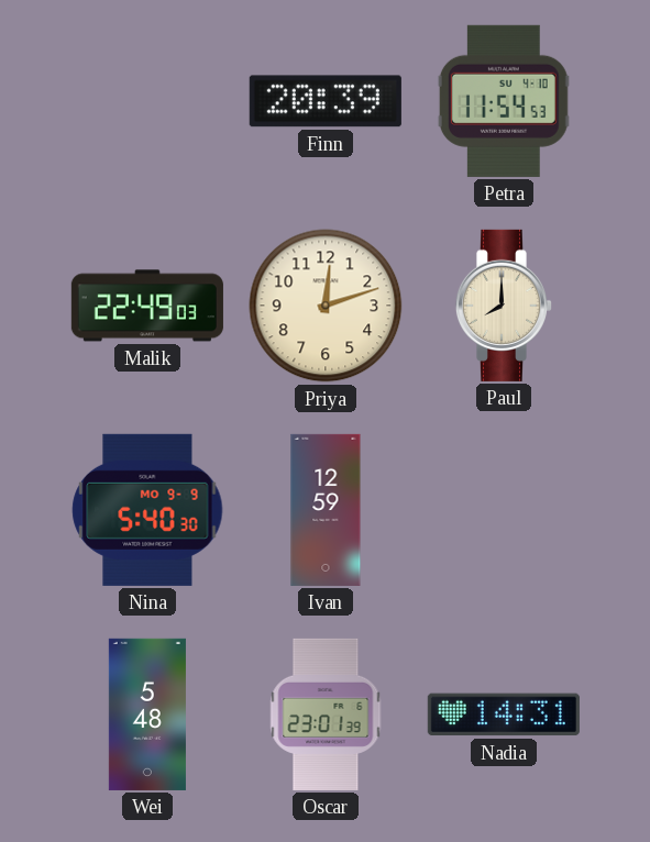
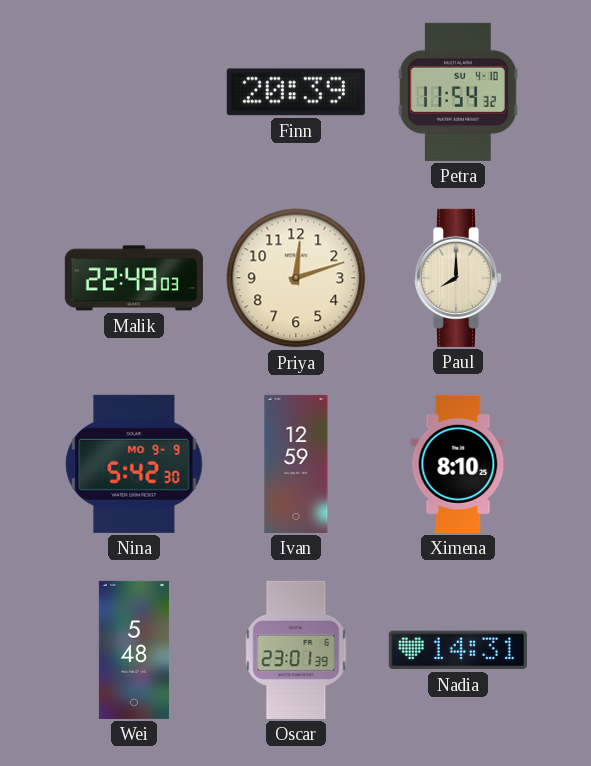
Petra: 11:54:53 -> 11:54:32 (458, 92)
Nina: 5:40 -> 5:42 (134, 464)
Ximena: none -> 8:10 (458, 464)
